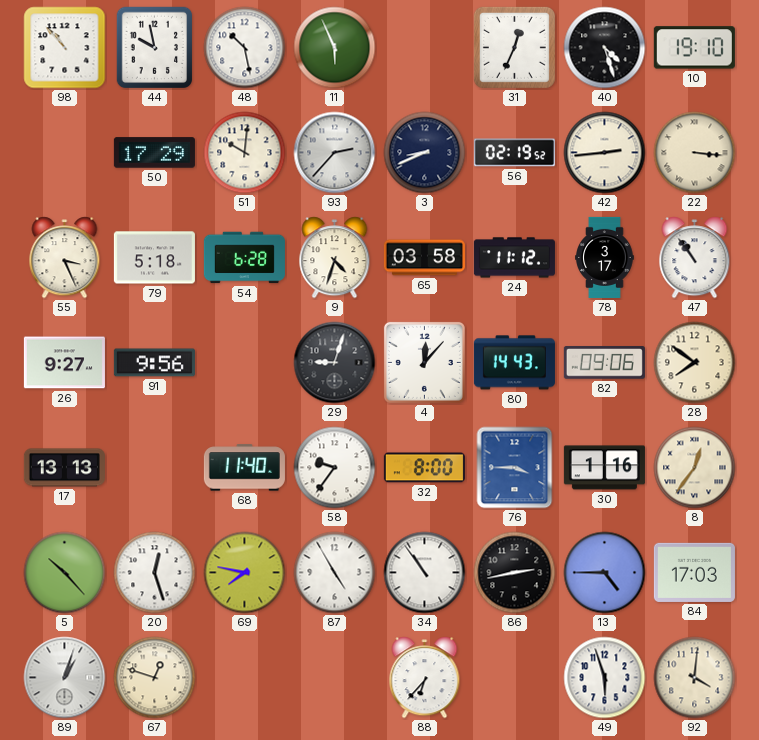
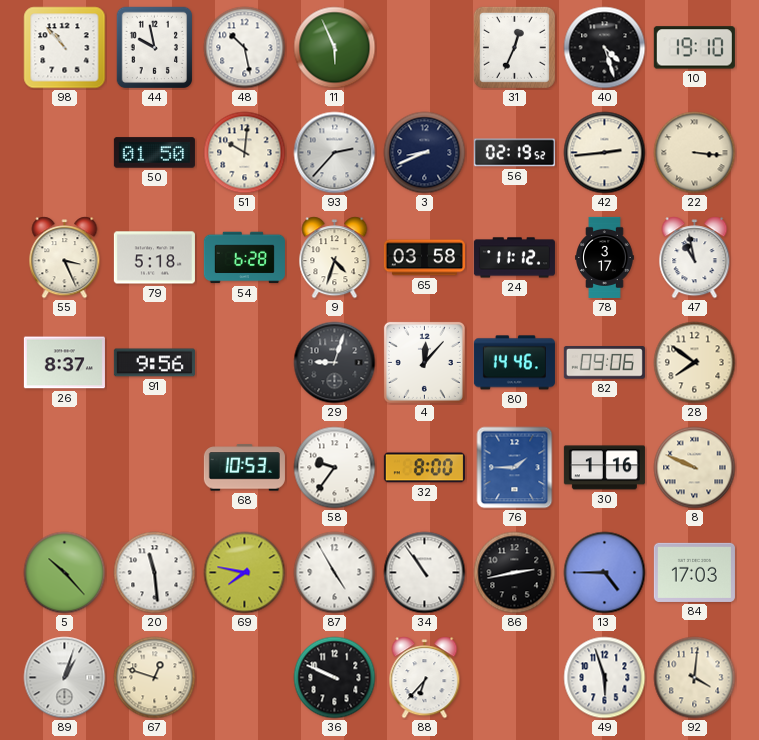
50: 17:29 -> 01:50 (154, 153)
47: 10:54 -> 10:58 (695, 258)
26: 9:27 -> 8:37 (64, 363)
80: 14:43 -> 14:46 (514, 363)
17: 13:13 -> none (64, 468)
68: 11:40 -> 10:53 (244, 468)
76: 3:45 -> 1:45 (515, 468)
8: 12:36 -> 9:49 (695, 468)
20: 12:27 -> 11:29 (155, 573)
36: none -> 9:49 (335, 678)
